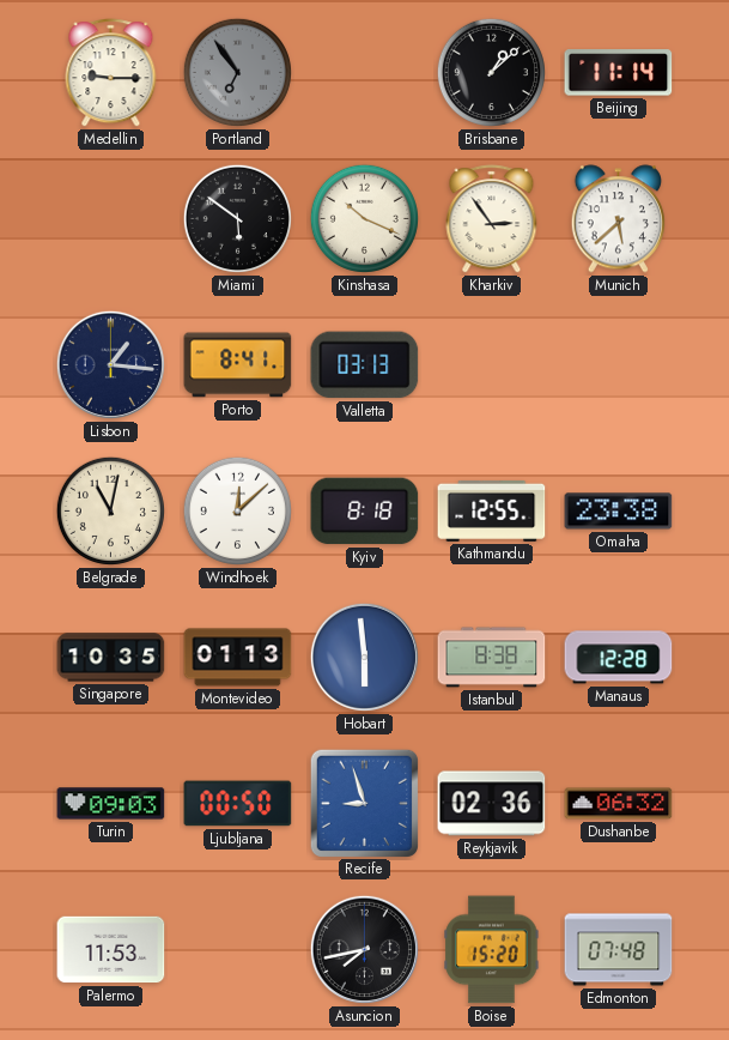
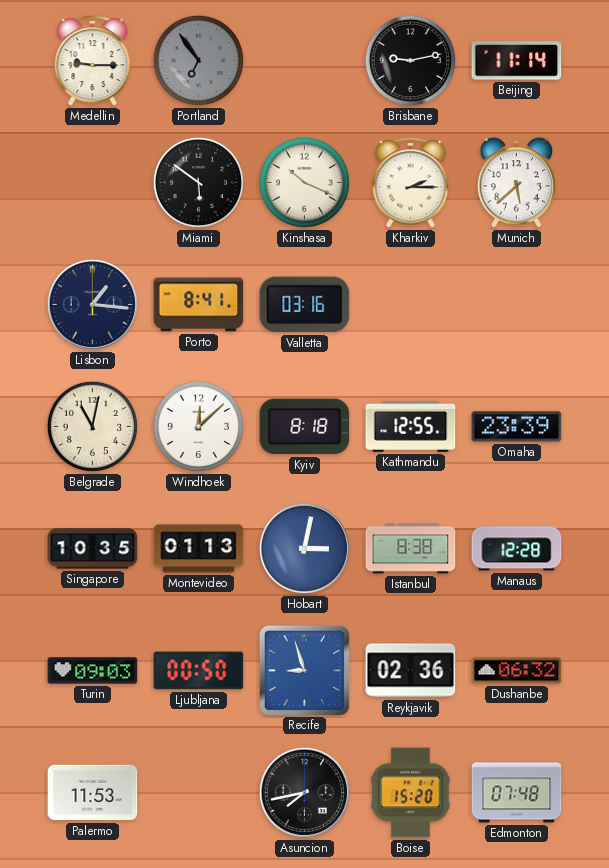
Brisbane: 1:08 -> 9:13 (410, 60)
Kharkiv: 2:54 -> 2:15 (411, 183)
Valletta: 03:13 -> 03:16 (305, 305)
Omaha: 23:38 -> 23:39 (517, 427)
Hobart: 5:59 -> 3:02 (304, 548)
